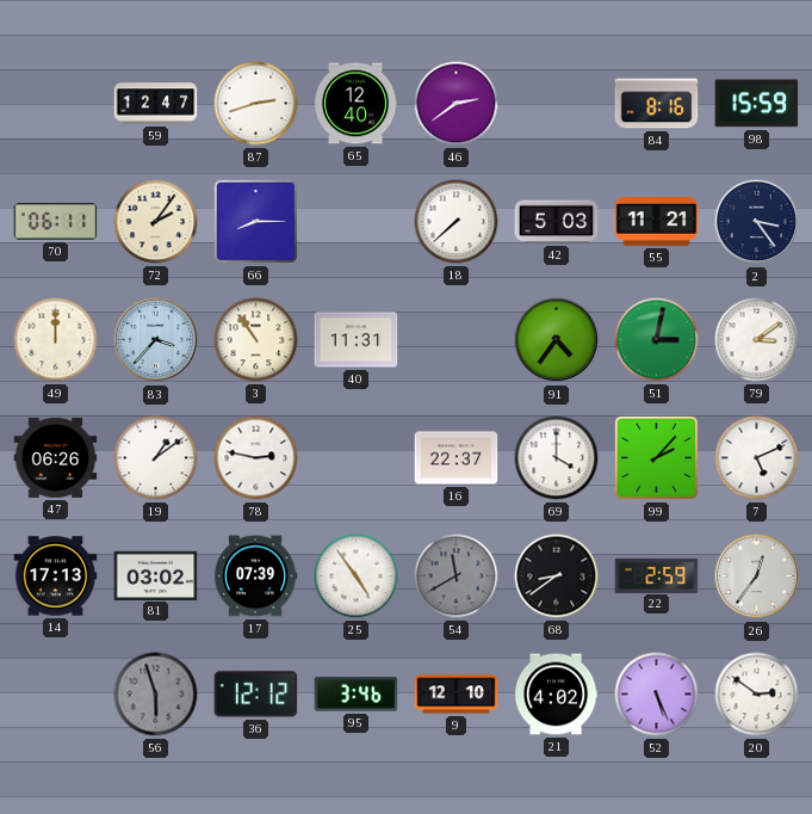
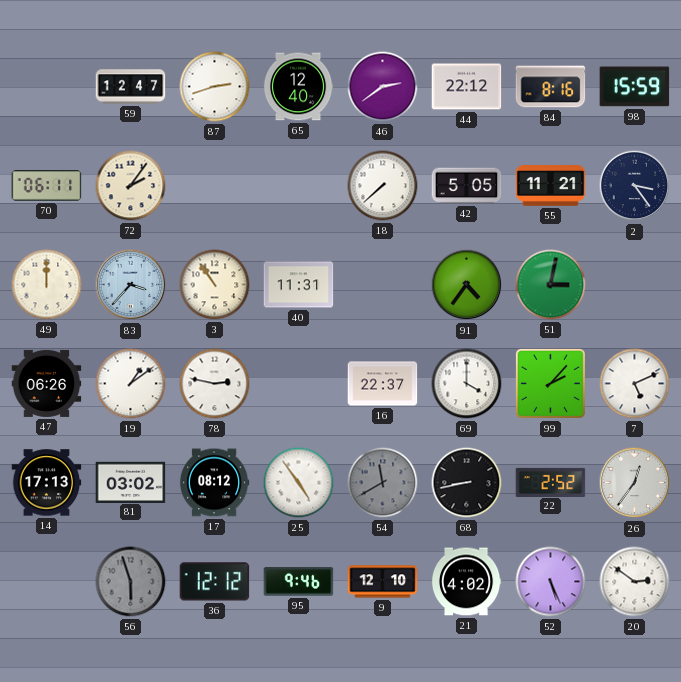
44: none -> 22:12 (467, 87)
66: 8:15 -> none (255, 221)
42: 5:03 -> 5:05 (467, 186)
79: 3:09 -> none (757, 340)
17: 07:39 -> 08:12 (214, 483)
68: 8:39 -> 8:43 (467, 483)
22: 2:59 -> 2:52 (551, 482)
95: 3:46 -> 9:46 (299, 582)
